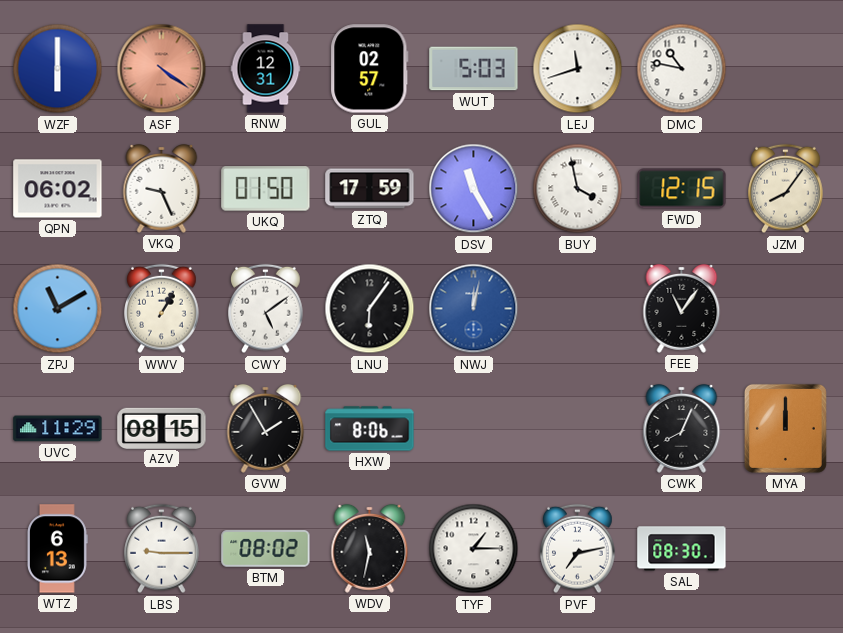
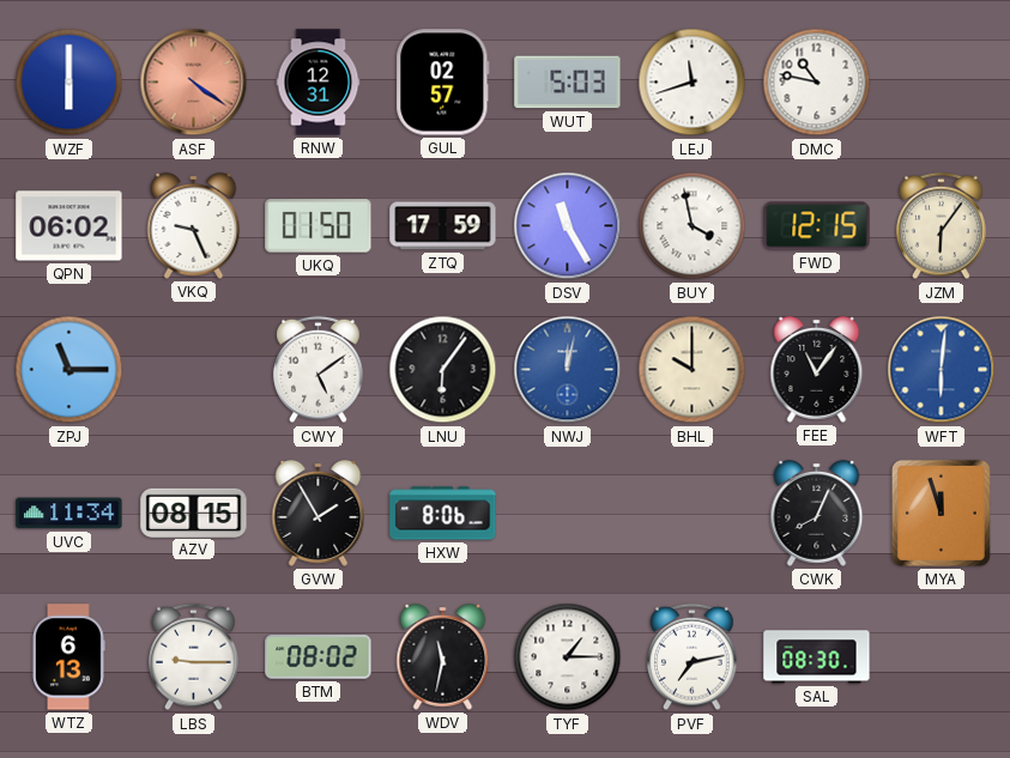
JZM: 8:06 -> 6:06 (942, 226)
ZPJ: 11:10 -> 11:15 (69, 370)
WWV: 1:05 -> none (162, 309)
BHL: none -> 10:00 (693, 370)
WFT: none -> 6:01 (942, 370)
UVC: 11:29 -> 11:34 (69, 514)
MYA: 12:00 -> 11:57 (941, 513)
